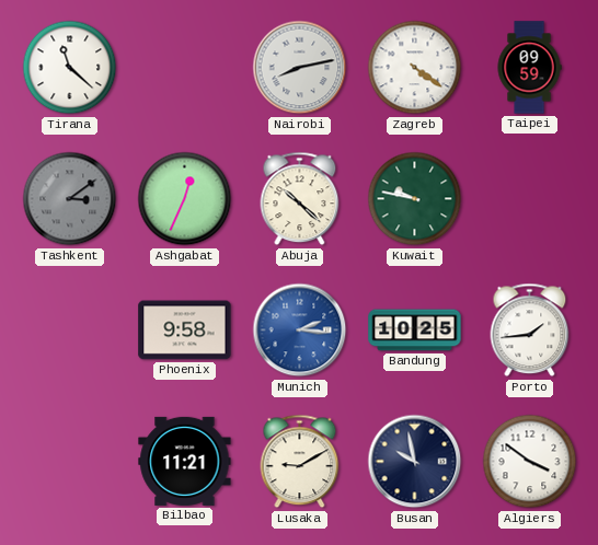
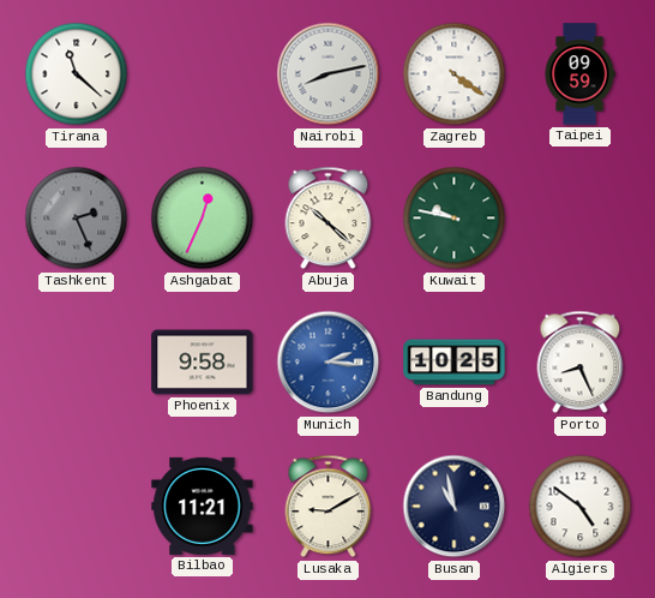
Tashkent: 3:09 -> 2:26 (77, 219)
Porto: 1:44 -> 8:26 (581, 363)
Busan: 9:58 -> 10:58 (455, 507)
Algiers: 3:51 -> 4:51 (581, 507)
